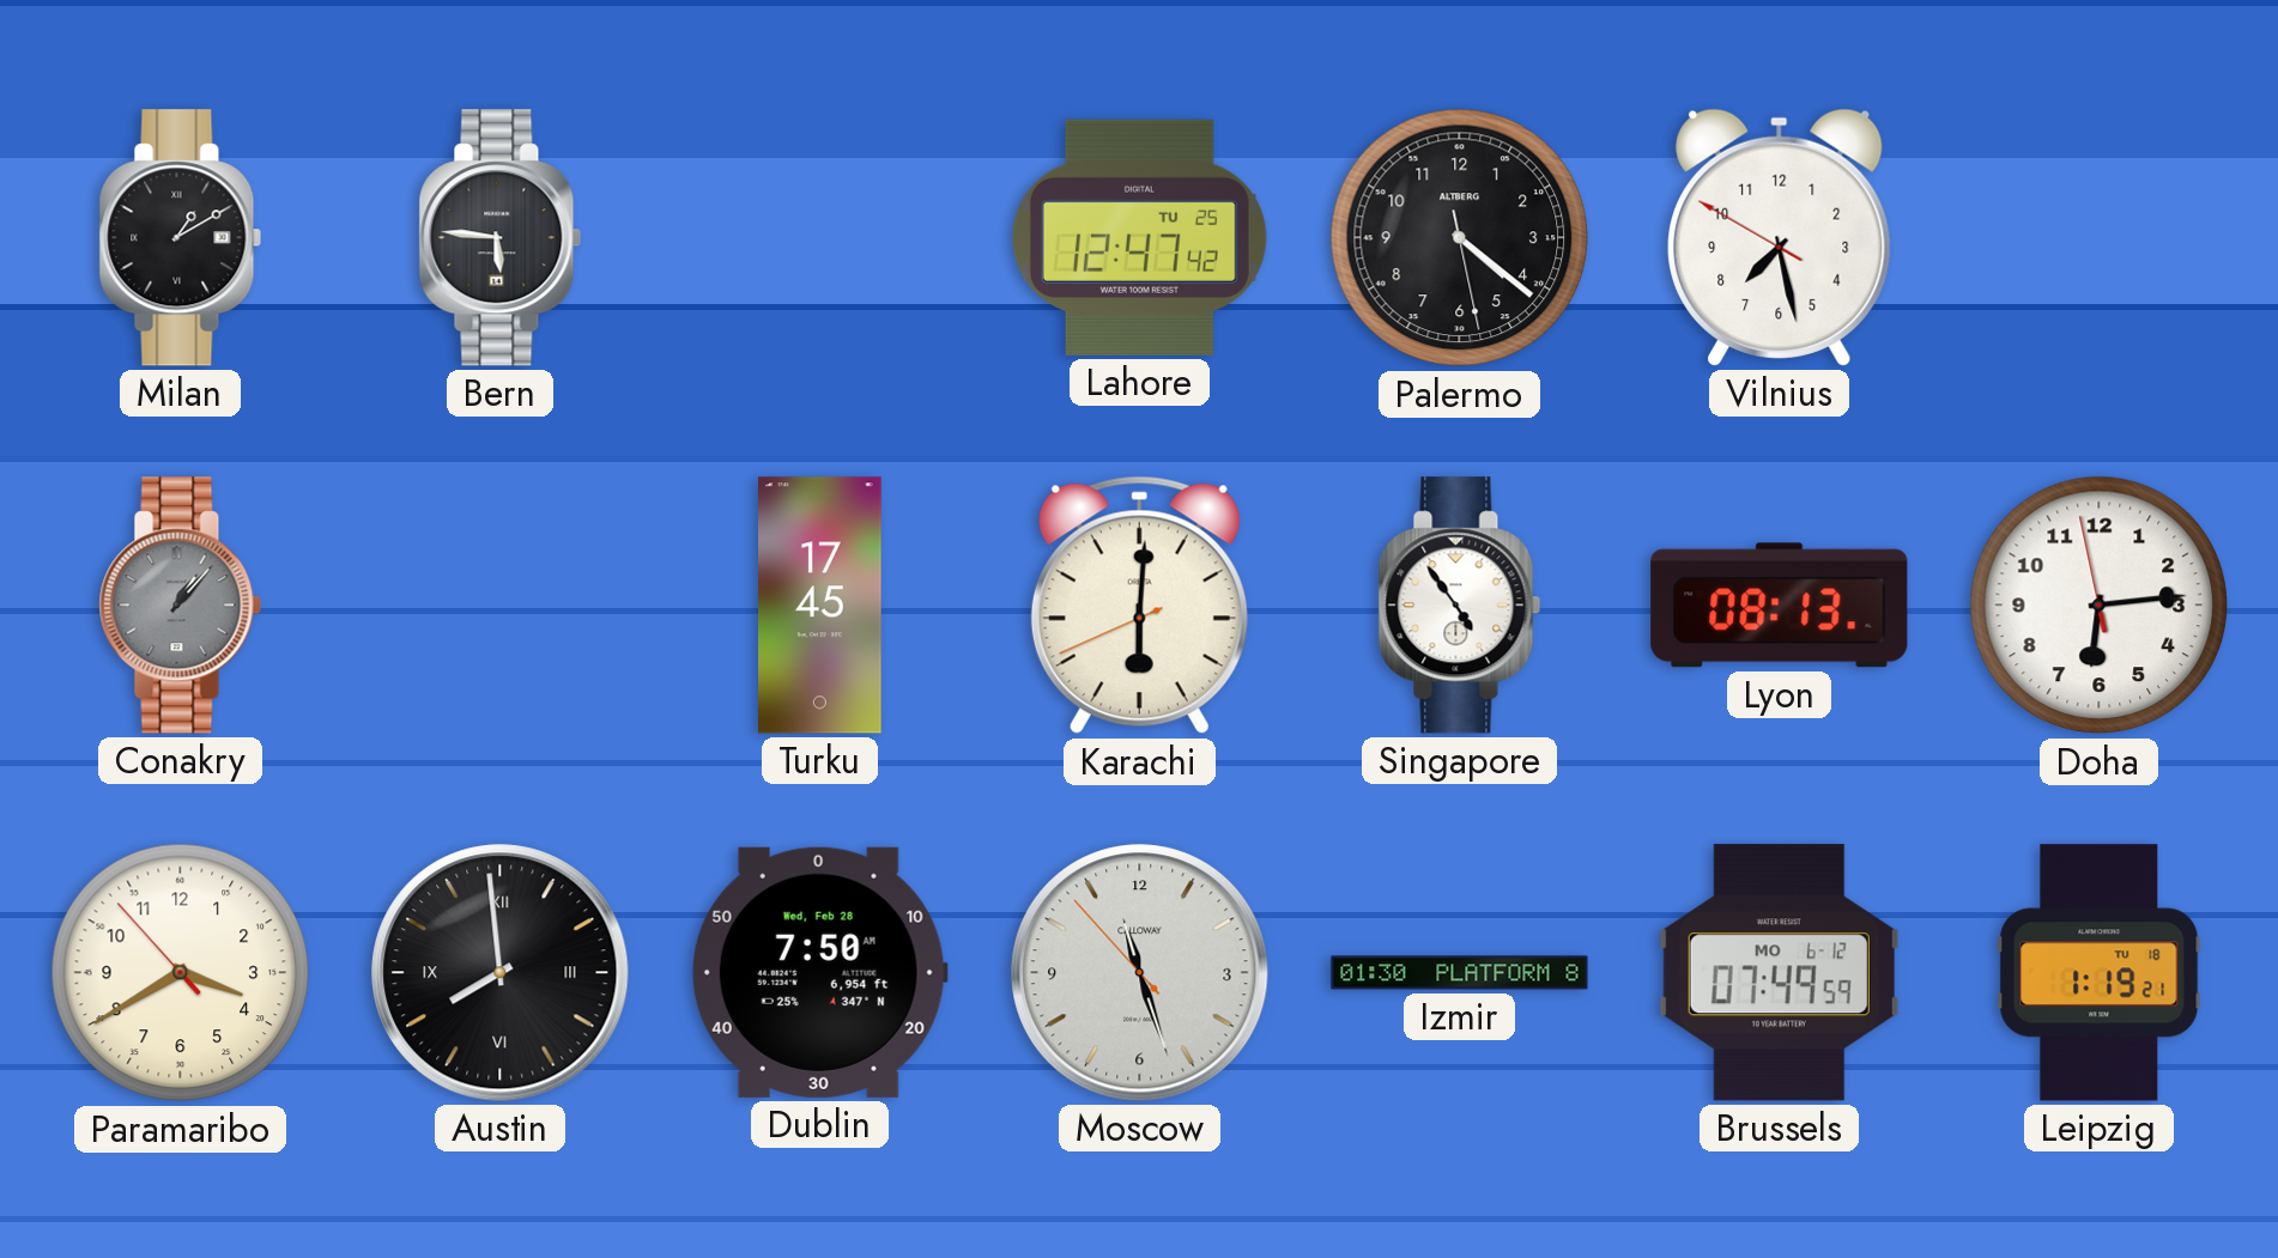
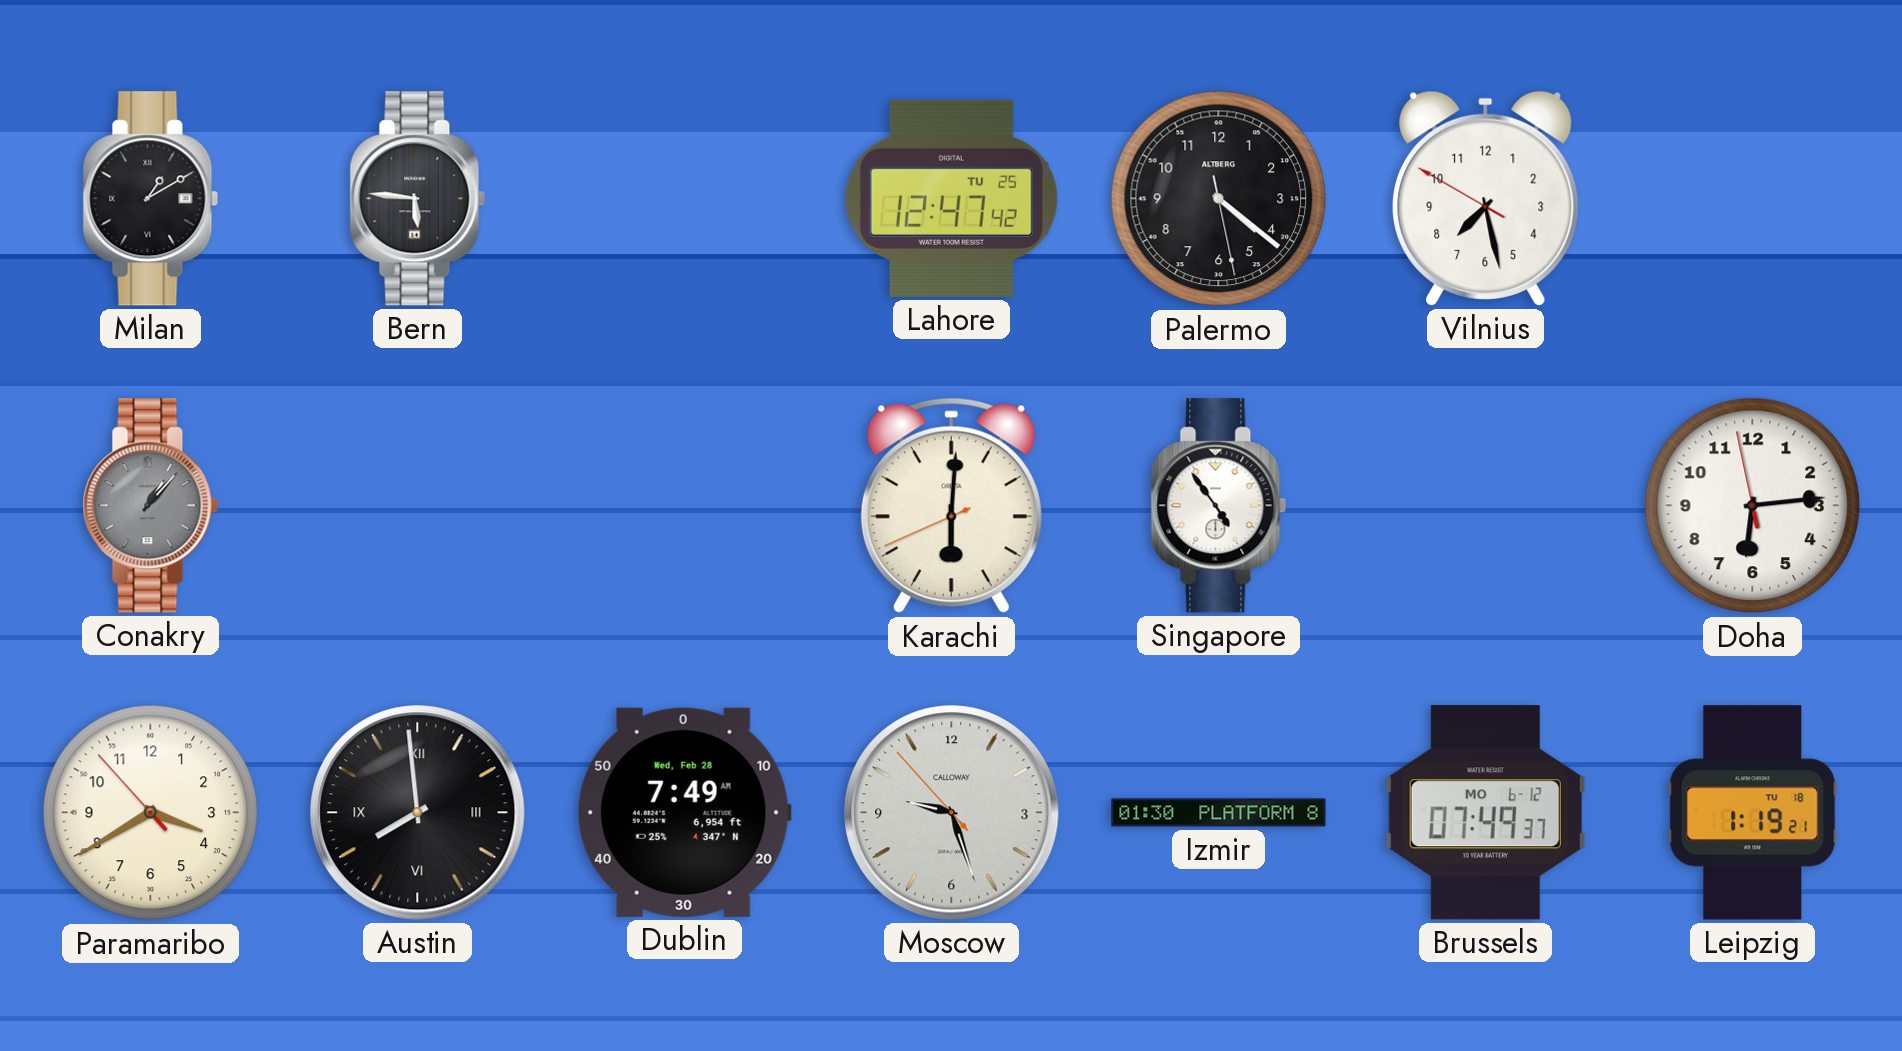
Turku: 17:45 -> none (820, 606)
Lyon: 08:13 -> none (1780, 606)
Dublin: 7:50 -> 7:49 (684, 812)
Moscow: 11:26 -> 9:26 (952, 813)
Brussels: 07:49:59 -> 07:49:37 (1485, 813)
